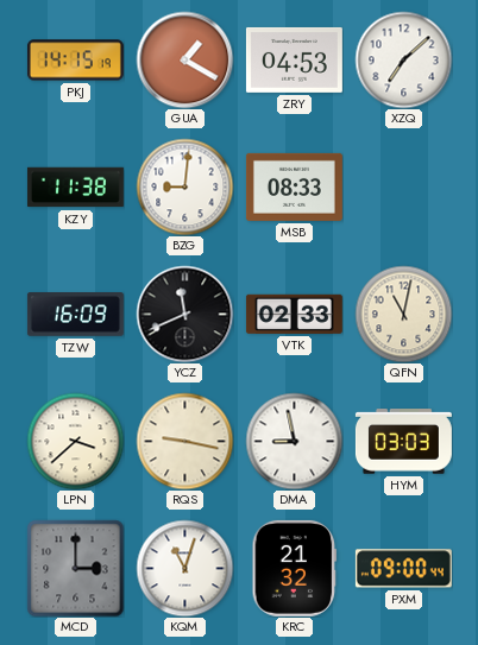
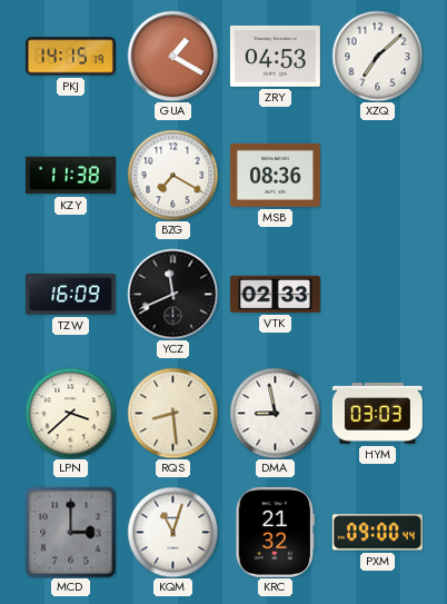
BZG: 9:01 -> 7:20 (172, 175)
MSB: 08:33 -> 08:36 (275, 175)
QFN: 11:02 -> none (403, 314)
RQS: 9:17 -> 8:29 (172, 413)
